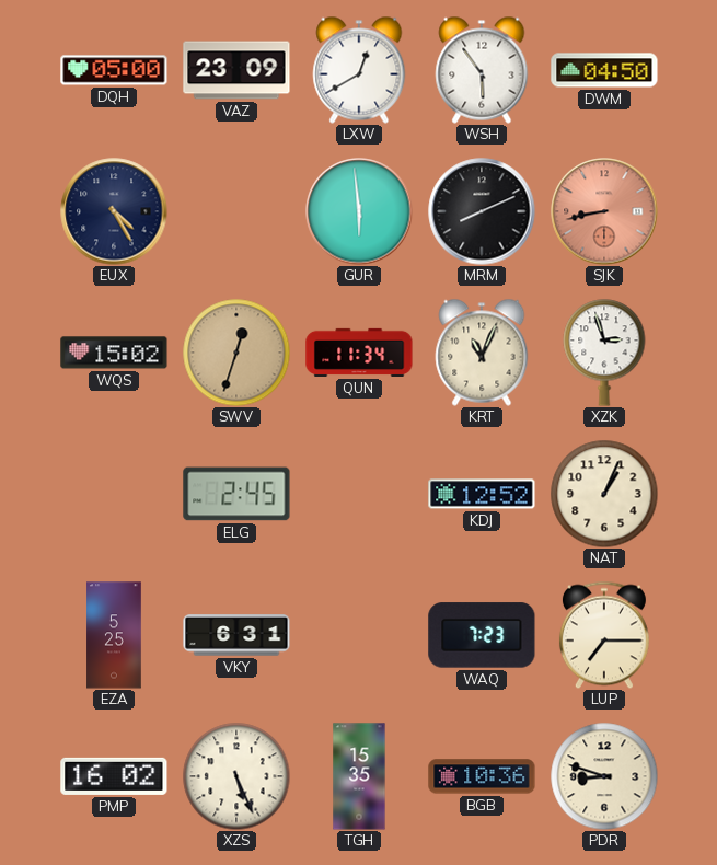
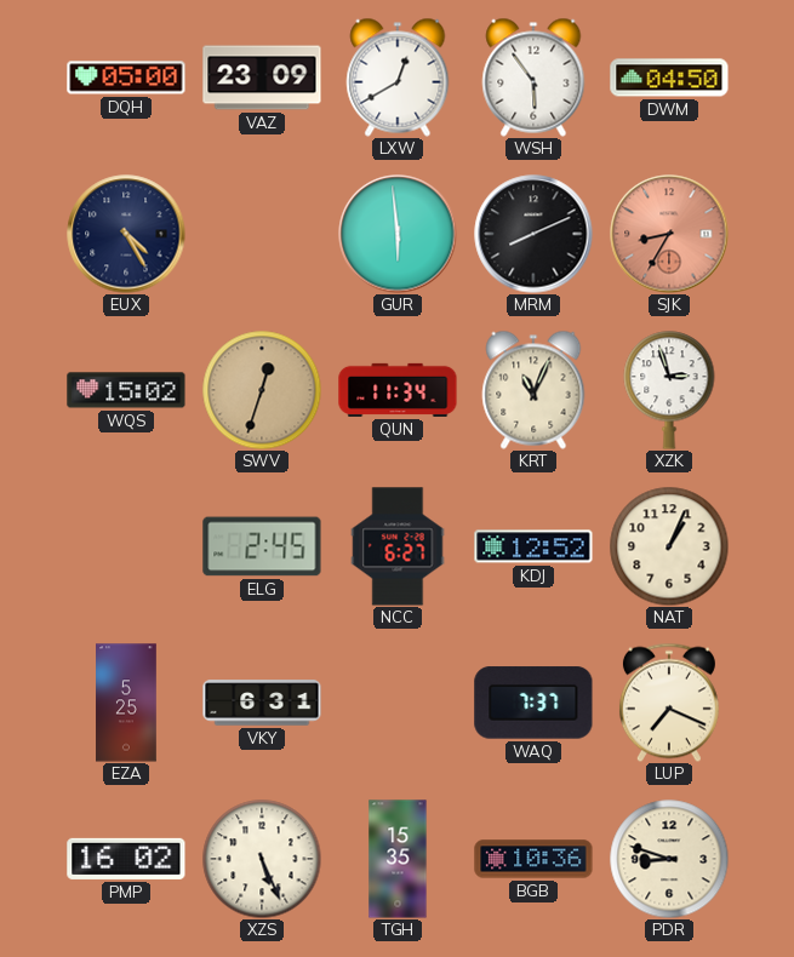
SJK: 8:43 -> 8:35 (669, 234)
NCC: none -> 6:27 (398, 546)
WAQ: 7:23 -> 7:37 (533, 703)
LUP: 7:15 -> 7:19 (669, 703)
